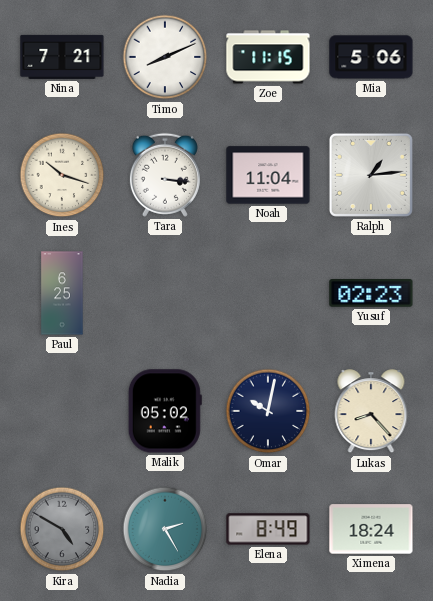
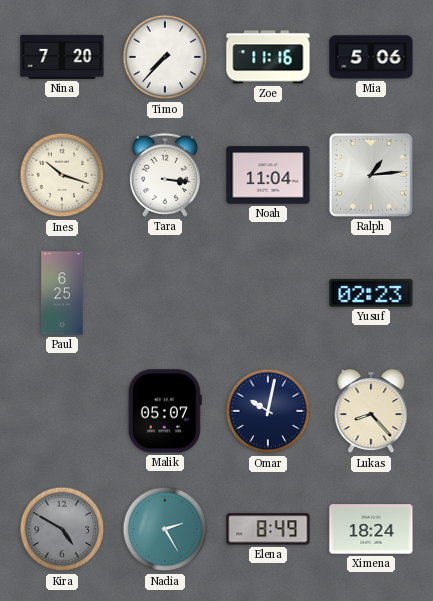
Nina: 7:21 -> 7:20 (62, 57)
Timo: 8:11 -> 7:37 (165, 57)
Zoe: 11:15 -> 11:16 (268, 57)
Malik: 05:02 -> 05:07 (165, 411)
